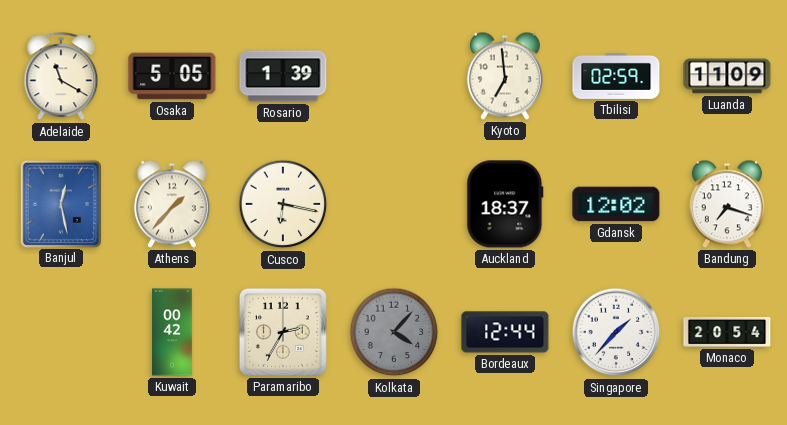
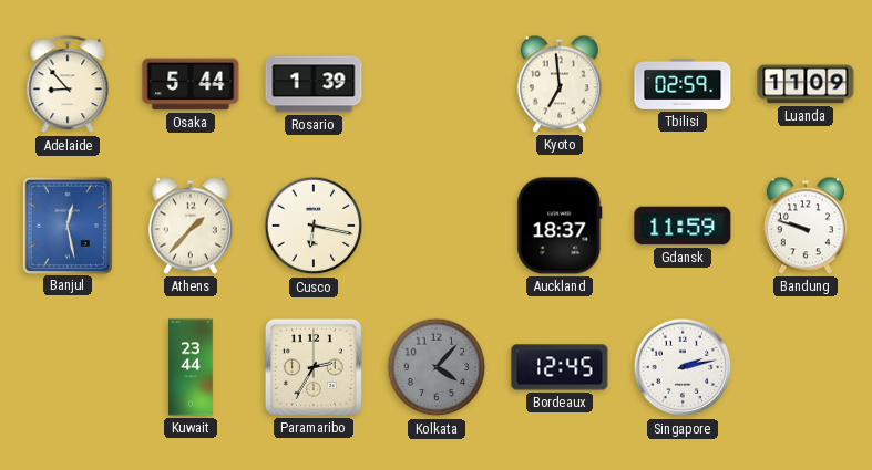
Adelaide: 11:20 -> 8:53 (68, 85)
Osaka: 5:05 -> 5:44 (191, 84)
Gdansk: 12:02 -> 11:59 (683, 226)
Bandung: 7:18 -> 9:48 (806, 226)
Kuwait: 00:42 -> 23:44 (191, 367)
Bordeaux: 12:44 -> 12:45 (560, 367)
Singapore: 1:37 -> 2:13 (683, 367)
Monaco: 20:54 -> none (727, 332)
